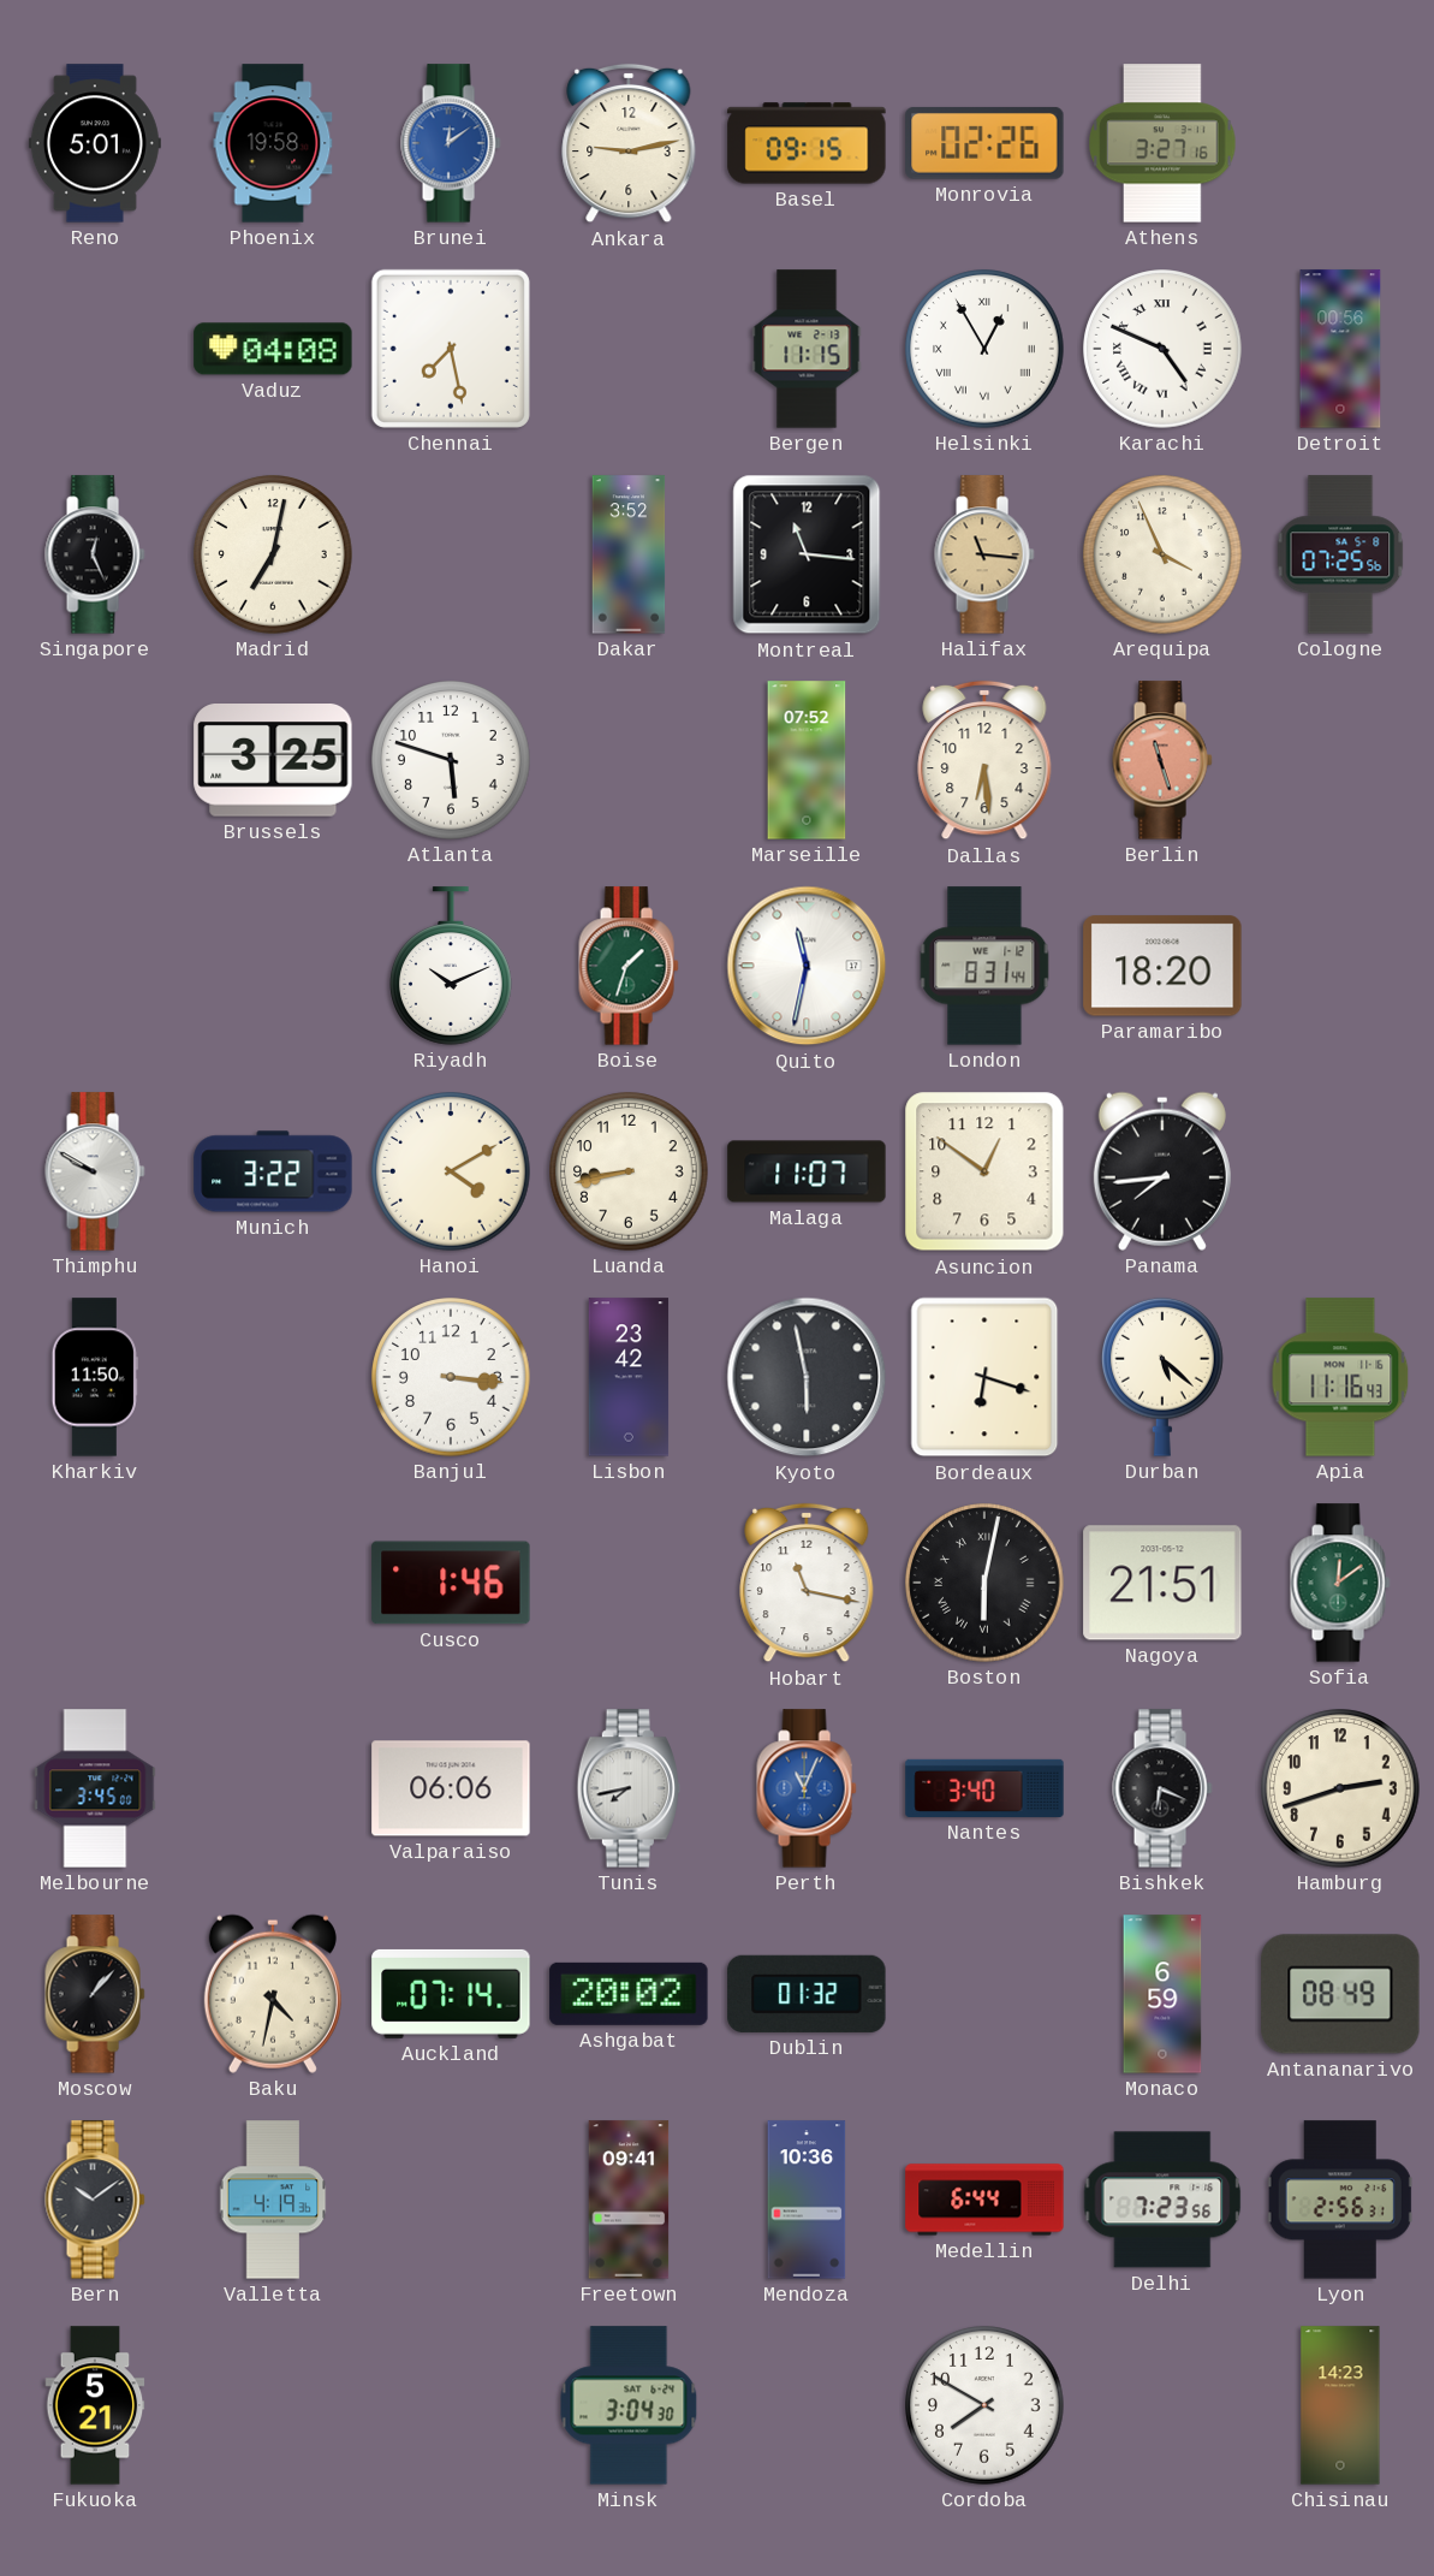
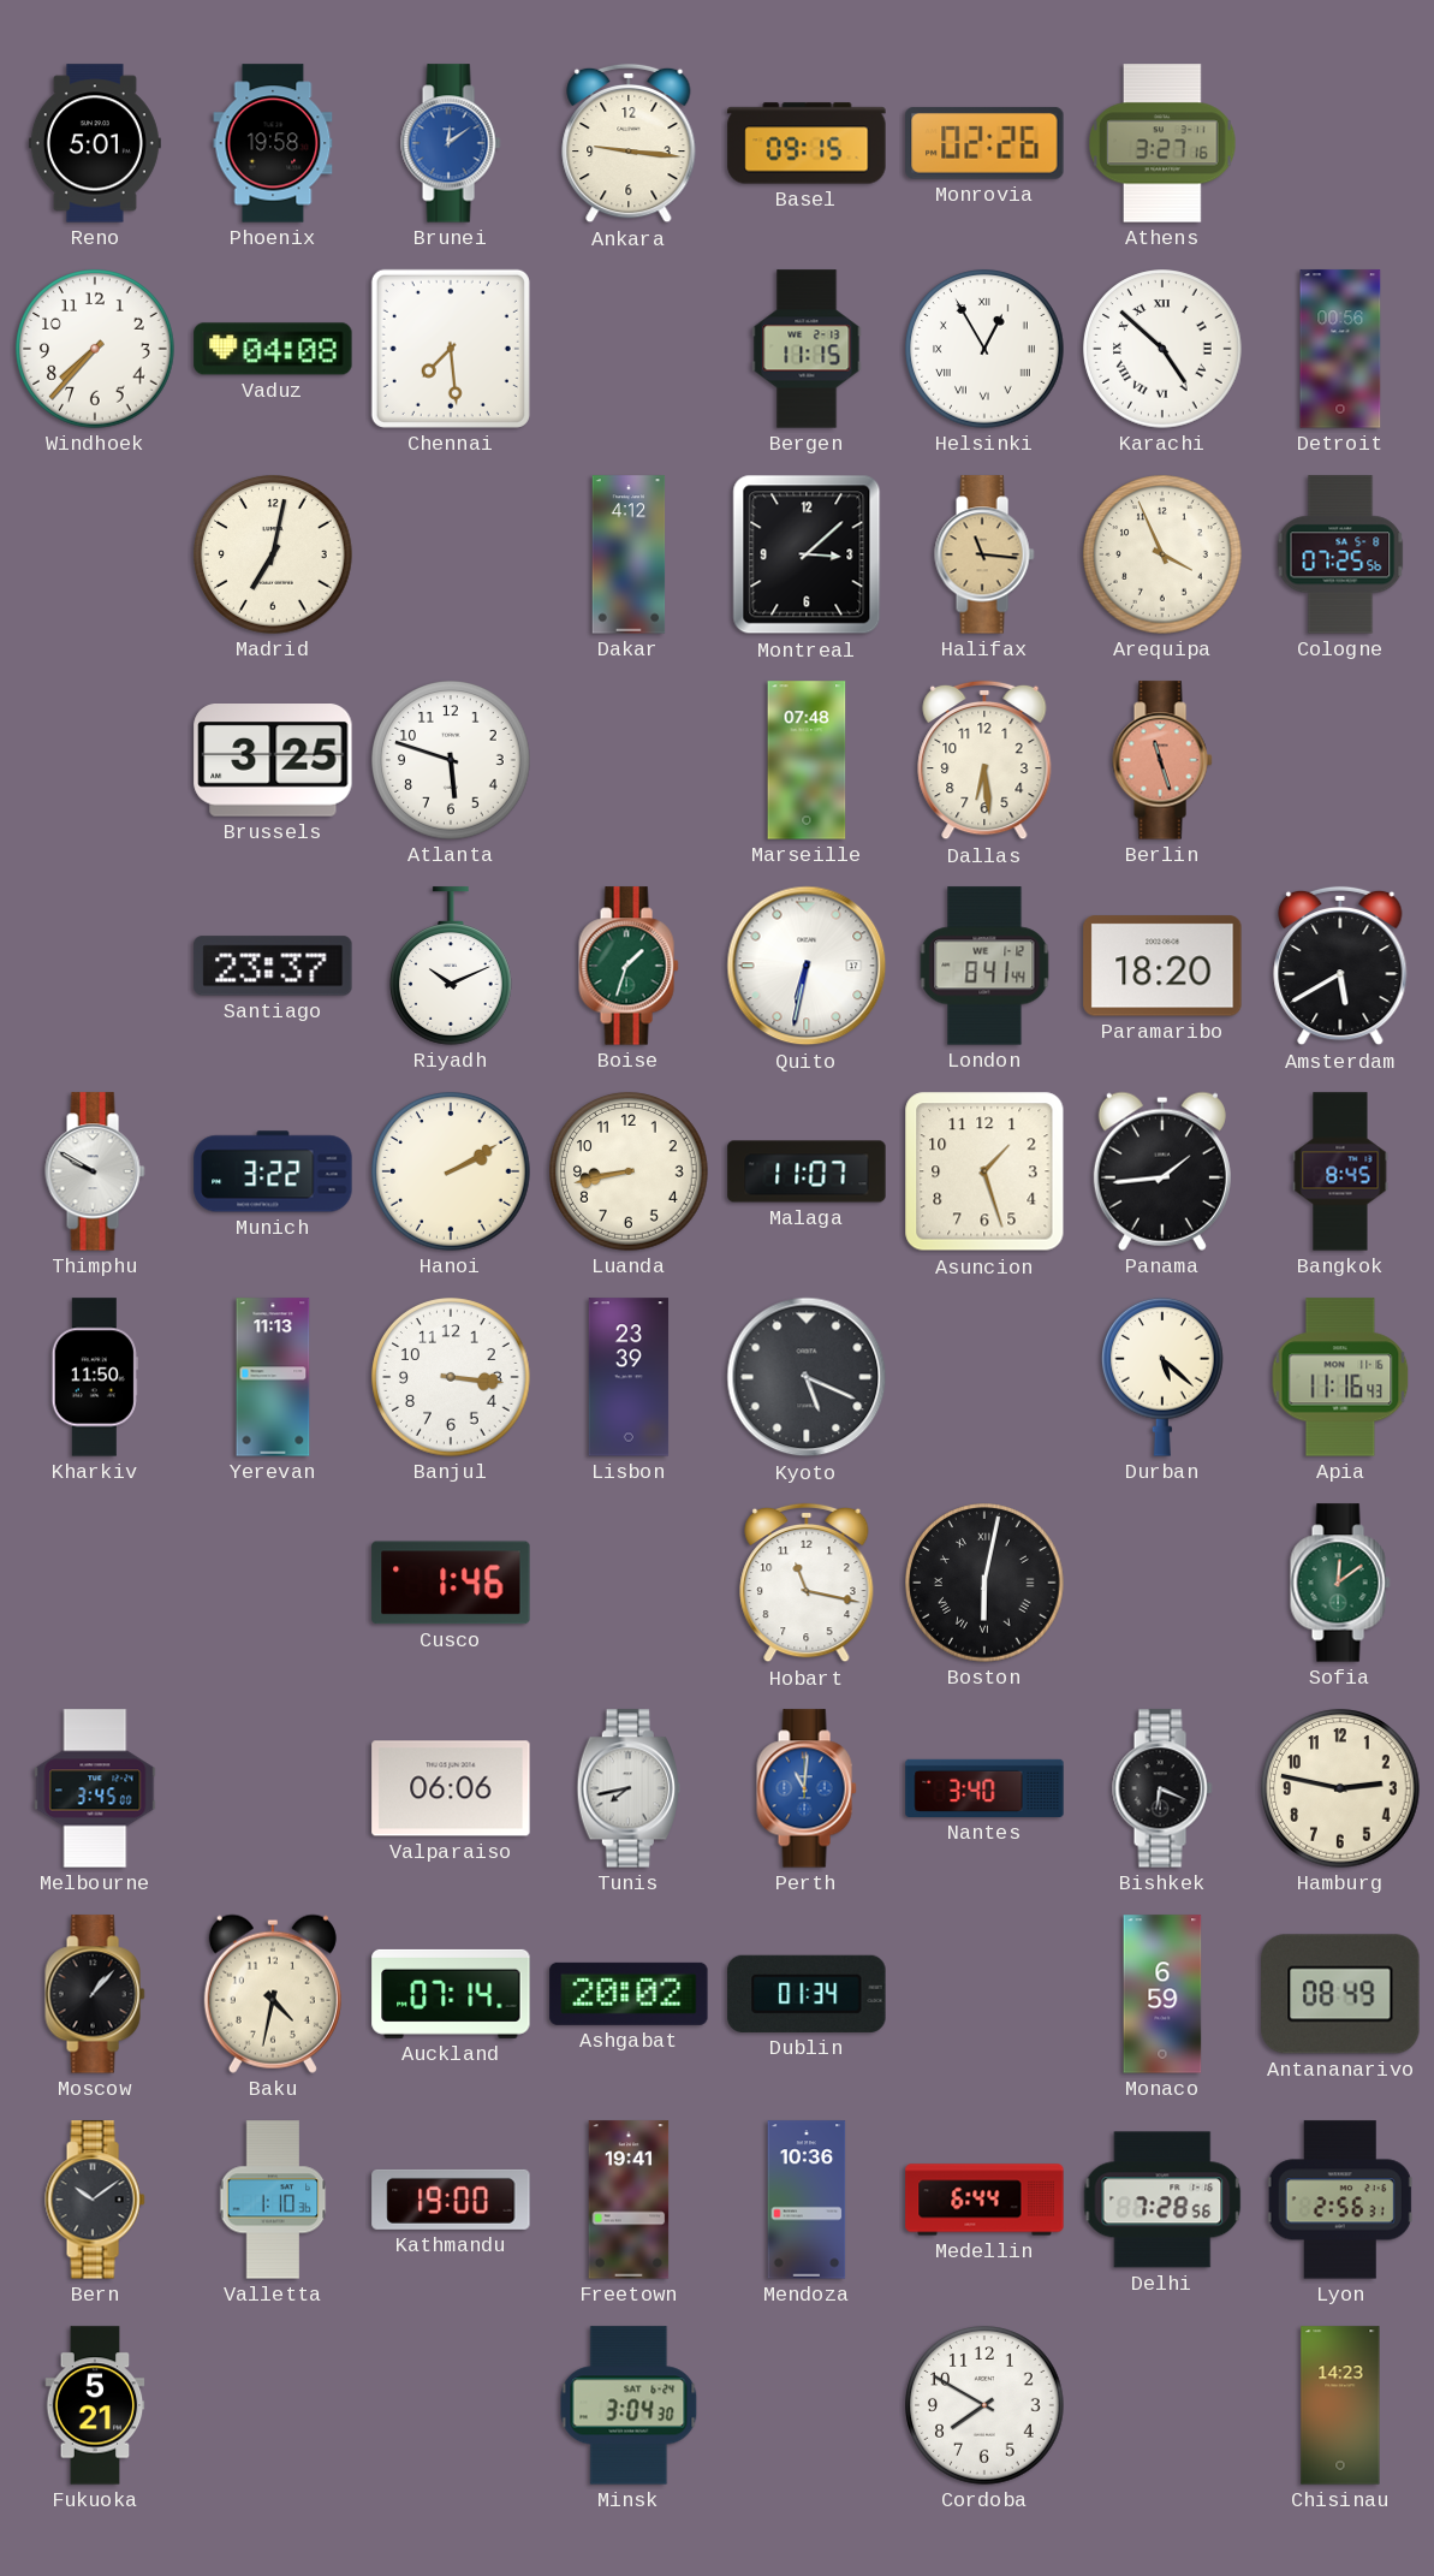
Ankara: 9:13 -> 9:16 (629, 143)
Windhoek: none -> 7:37 (95, 349)
Chennai: 7:28 -> 7:29 (451, 349)
Karachi: 4:49 -> 4:52 (1162, 349)
Singapore: 12:26 -> none (95, 554)
Dakar: 3:52 -> 4:12 (629, 554)
Montreal: 11:16 -> 3:08 (807, 554)
Marseille: 07:52 -> 07:48 (807, 760)
Santiago: none -> 23:37 (273, 966)
Quito: 11:32 -> 6:32 (807, 966)
London: 8:31 -> 8:41 (984, 966)
Amsterdam: none -> 5:40 (1340, 966)
Hanoi: 4:10 -> 2:10 (451, 1171)
Asuncion: 12:51 -> 1:27 (984, 1171)
Panama: 7:44 -> 1:44 (1162, 1171)
Bangkok: none -> 8:45 (1340, 1171)
Yerevan: none -> 11:13 (273, 1377)
Lisbon: 23:42 -> 23:39 (629, 1377)
Kyoto: 5:58 -> 5:19 (807, 1377)
Bordeaux: 6:18 -> none (984, 1377)
Nagoya: 21:51 -> none (1162, 1583)
Perth: 11:04 -> 11:01 (807, 1788)
Hamburg: 2:42 -> 2:47 (1340, 1788)
Dublin: 01:32 -> 01:34 (807, 1994)
Valletta: 4:19 -> 1:10 (273, 2200)
Kathmandu: none -> 19:00 (451, 2200)
Freetown: 09:41 -> 19:41 (629, 2200)
Delhi: 7:23 -> 7:28 (1162, 2200)
